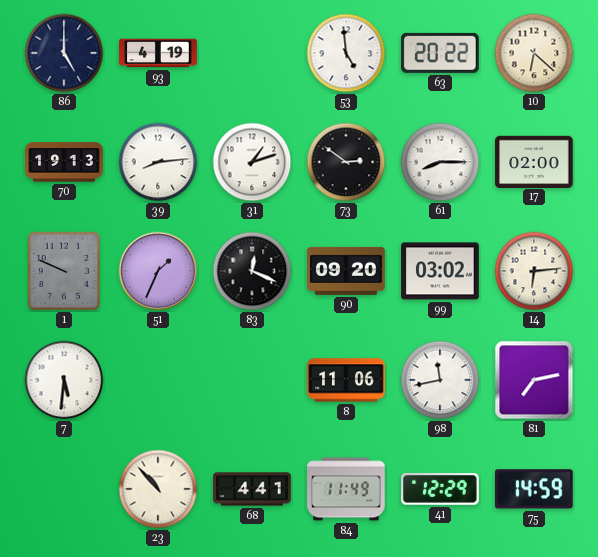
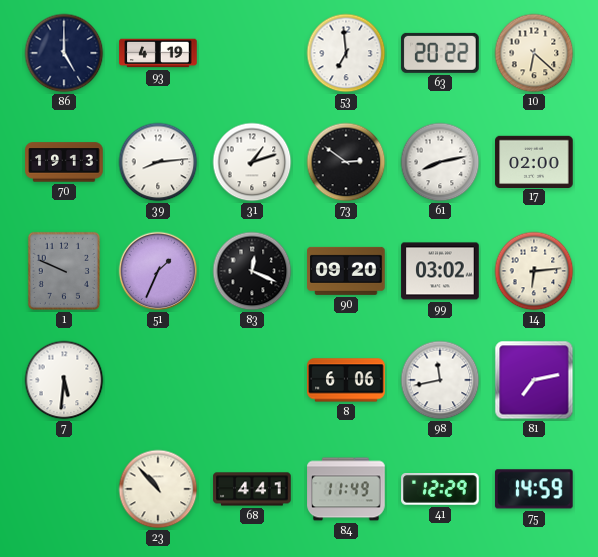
53: 4:59 -> 6:59 (346, 53)
61: 8:15 -> 8:13 (440, 162)
8: 11:06 -> 6:06 (346, 380)
